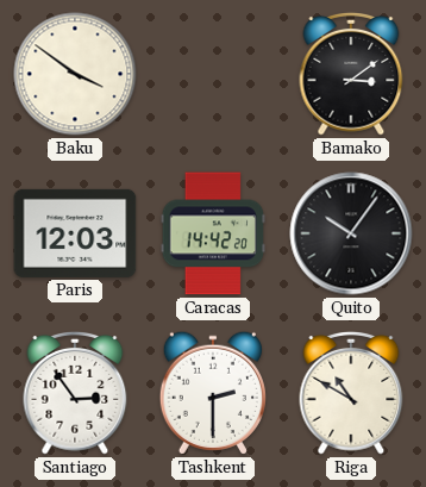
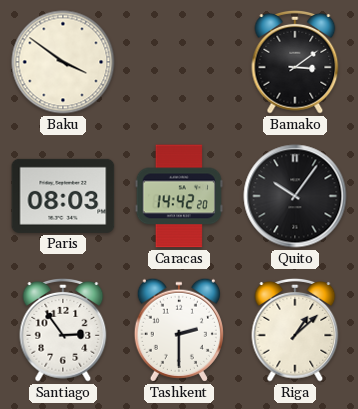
Paris: 12:03 -> 08:03 (63, 196)
Riga: 10:50 -> 1:08 (295, 330)
